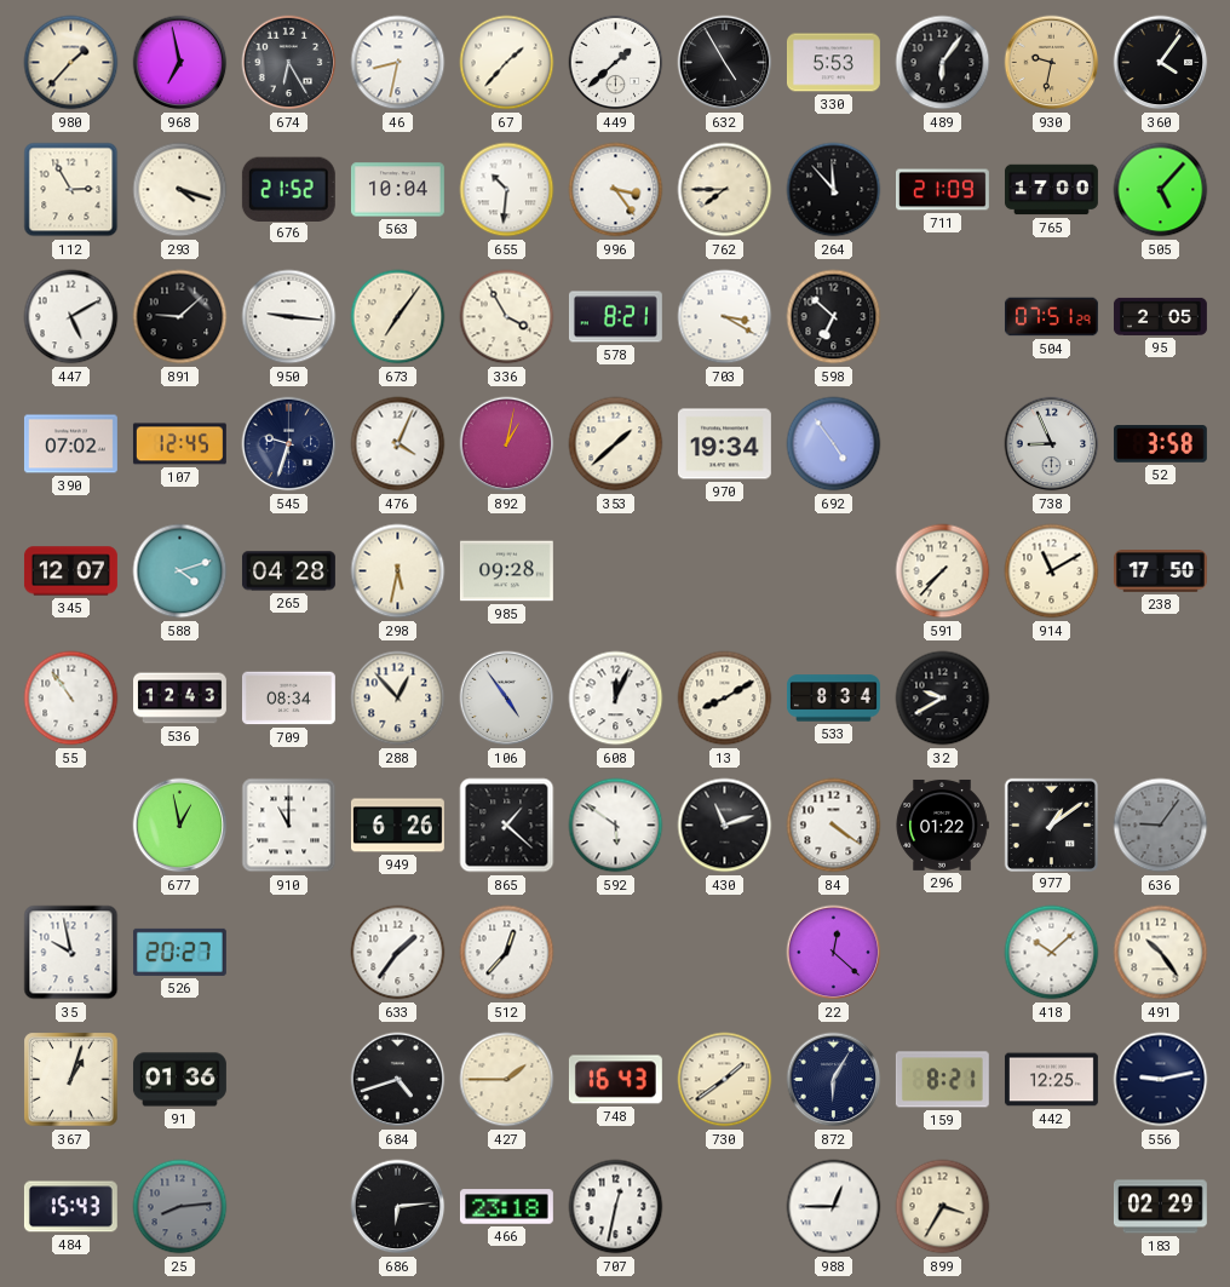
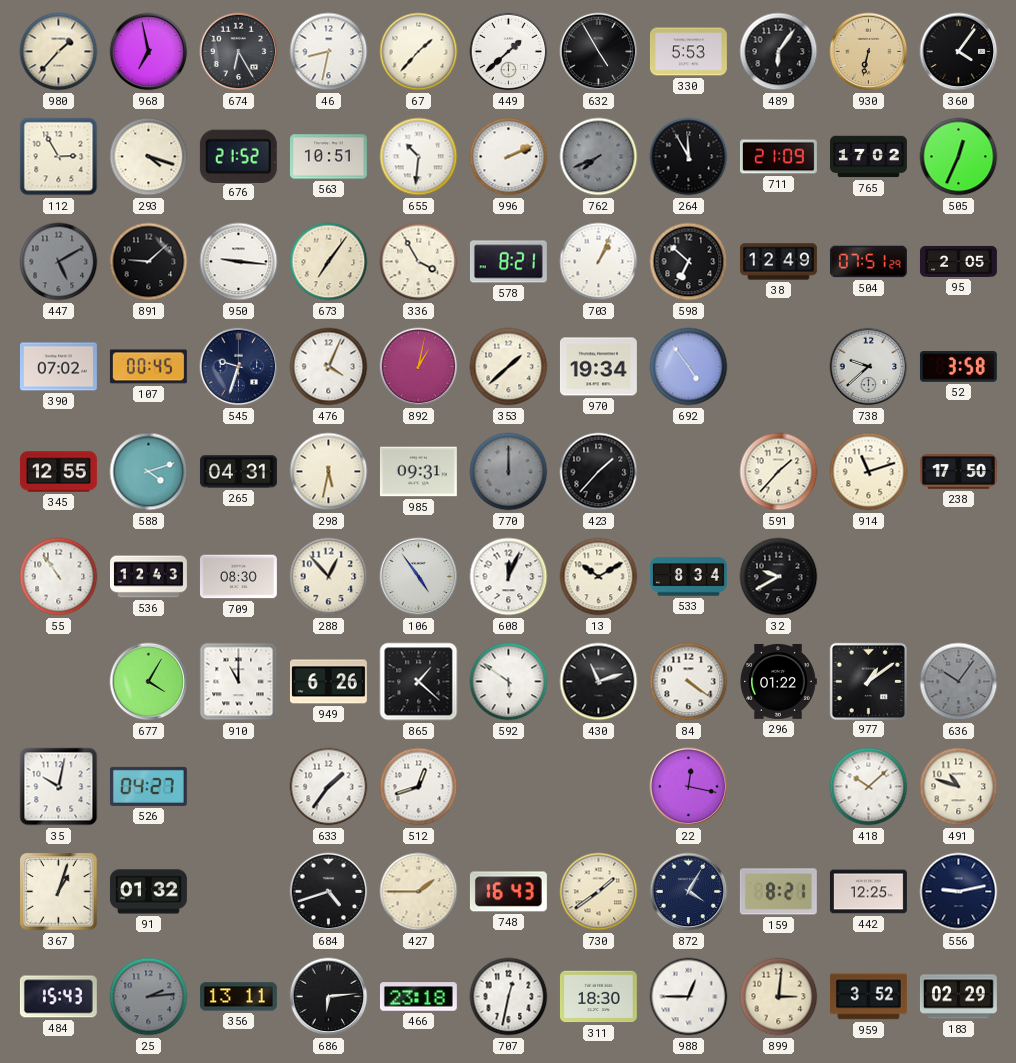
930: 9:32 -> 6:32 (869, 52)
563: 10:04 -> 10:51 (328, 157)
996: 3:24 -> 2:11 (509, 157)
762: 7:45 -> 7:41 (599, 157)
762 dial: cream -> grey (599, 157)
264: 11:53 -> 11:55 (689, 157)
765: 17:00 -> 17:02 (868, 157)
505: 5:07 -> 12:34 (959, 157)
447 dial: white -> grey (59, 262)
703: 3:20 -> 1:04 (599, 262)
38: none -> 12:49 (779, 262)
107: 12:45 -> 00:45 (148, 367)
738: 8:56 -> 9:38 (869, 367)
345: 12:07 -> 12:55 (58, 472)
265: 04:28 -> 04:31 (238, 472)
985: 09:28 -> 09:31 (418, 472)
770: none -> 12:00 (509, 472)
423: none -> 1:37 (599, 472)
591: 7:37 -> 1:37 (779, 472)
914: 11:10 -> 11:12 (869, 472)
709: 08:34 -> 08:30 (238, 577)
13: 8:10 -> 10:10 (599, 577)
677: 12:58 -> 4:05 (149, 682)
636: 9:06 -> 10:06 (959, 682)
35: 9:58 -> 10:02 (59, 787)
526: 20:27 -> 04:27 (148, 786)
512: 12:37 -> 12:42 (419, 787)
22: 12:22 -> 12:17 (689, 787)
491: 10:24 -> 10:48 (959, 787)
91: 01:36 -> 01:32 (148, 892)
872: 6:05 -> 4:05 (689, 892)
25: 8:14 -> 2:14 (149, 997)
356: none -> 13:11 (238, 997)
311: none -> 18:30 (598, 997)
899: 3:35 -> 3:01 (779, 997)
959: none -> 3:52 (868, 997)
